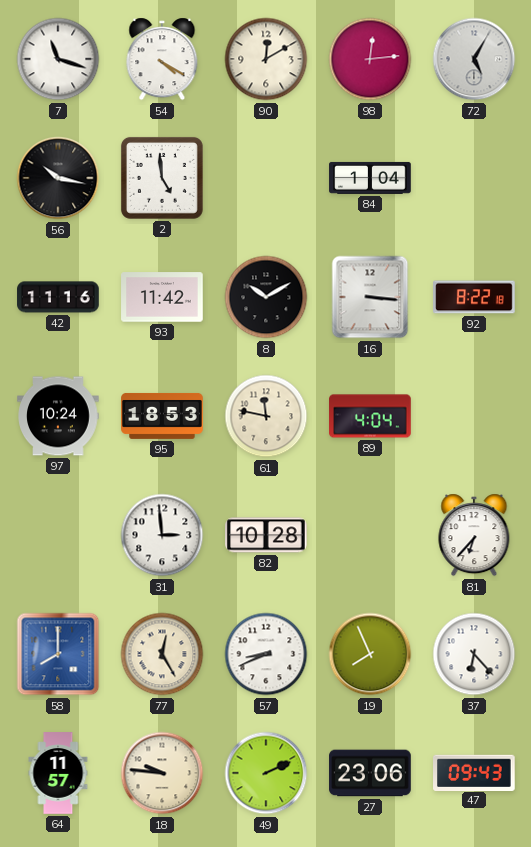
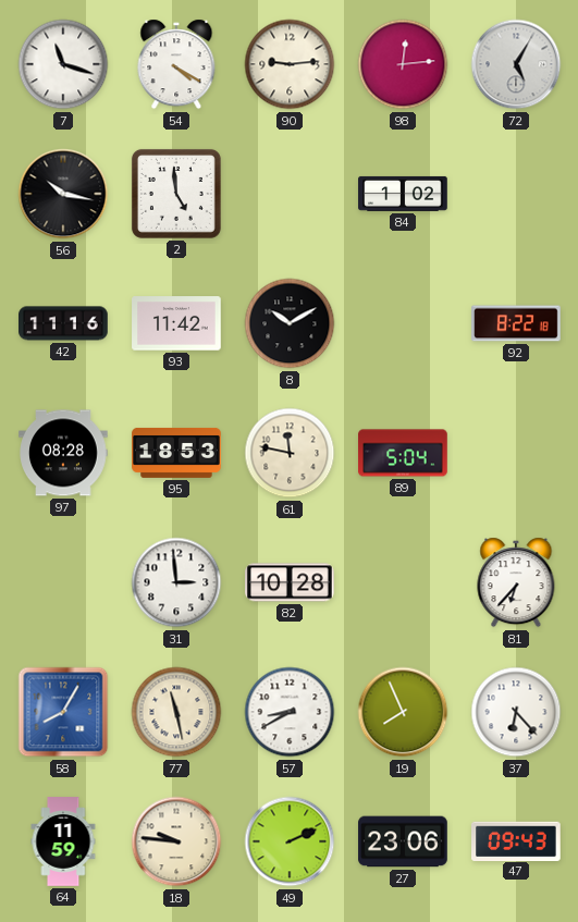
90: 12:10 -> 9:14 (290, 64)
84: 1:04 -> 1:02 (403, 194)
16: 3:16 -> none (370, 297)
97: 10:24 -> 08:28 (63, 453)
89: 4:04 -> 5:04 (403, 453)
58: 8:00 -> 8:05 (63, 712)
77: 12:25 -> 11:28 (176, 712)
57: 8:41 -> 8:40 (290, 712)
64: 11:57 -> 11:59 (63, 841)
